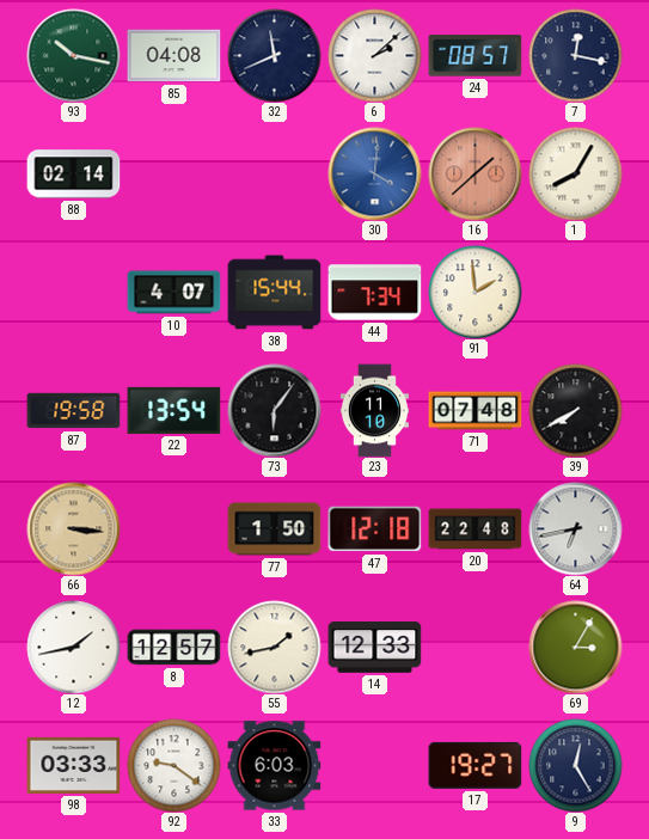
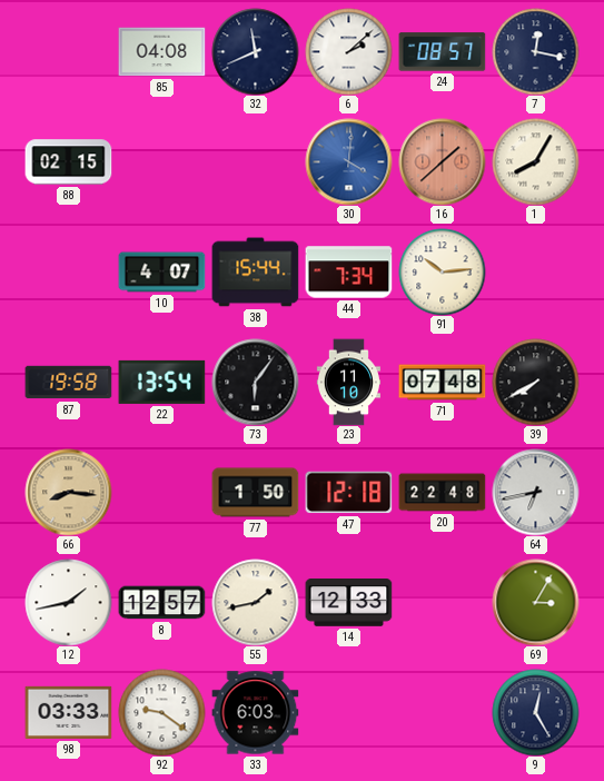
93: 10:17 -> none (73, 55)
88: 02:14 -> 02:15 (68, 162)
91: 1:59 -> 10:14 (442, 271)
66: 3:16 -> 8:16 (68, 492)
17: 19:27 -> none (474, 765)
